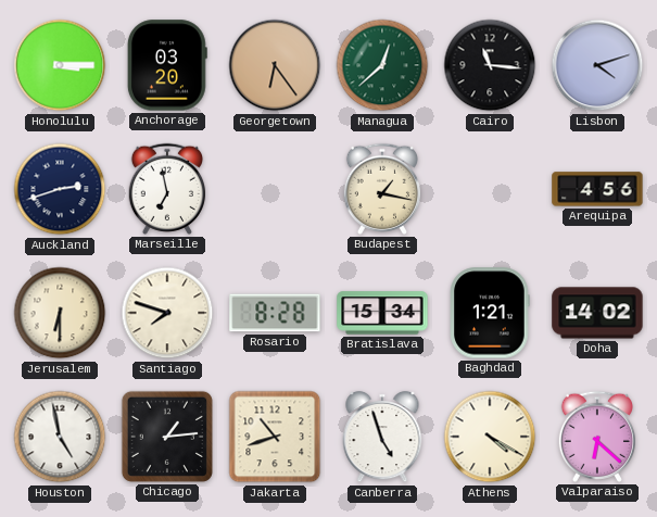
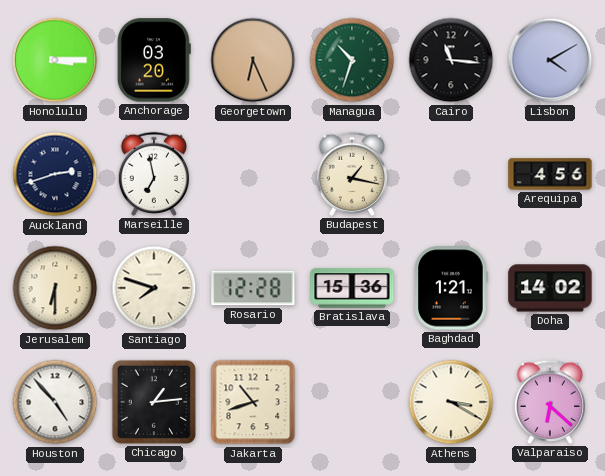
Georgetown: 6:24 -> 6:26 (253, 60)
Managua: 12:38 -> 10:33 (352, 60)
Lisbon: 4:12 -> 4:10 (550, 60)
Rosario: 8:28 -> 12:28 (253, 288)
Bratislava: 15:34 -> 15:36 (352, 288)
Houston: 4:58 -> 4:53 (55, 402)
Canberra: 4:57 -> none (382, 437)
Athens: 4:20 -> 3:20 (451, 402)
